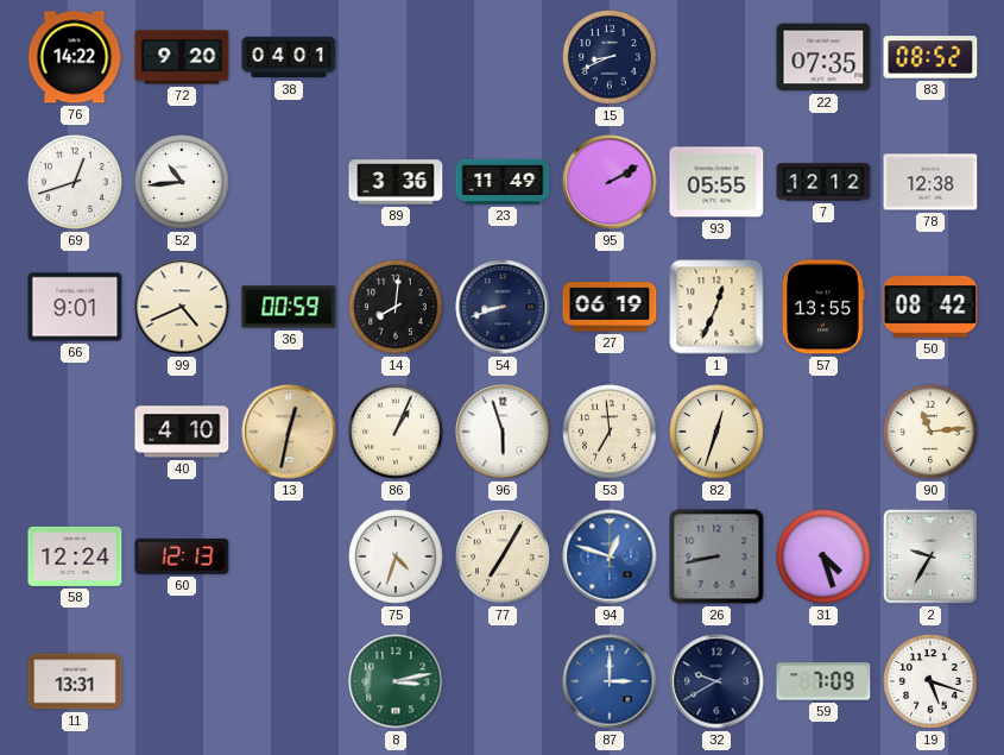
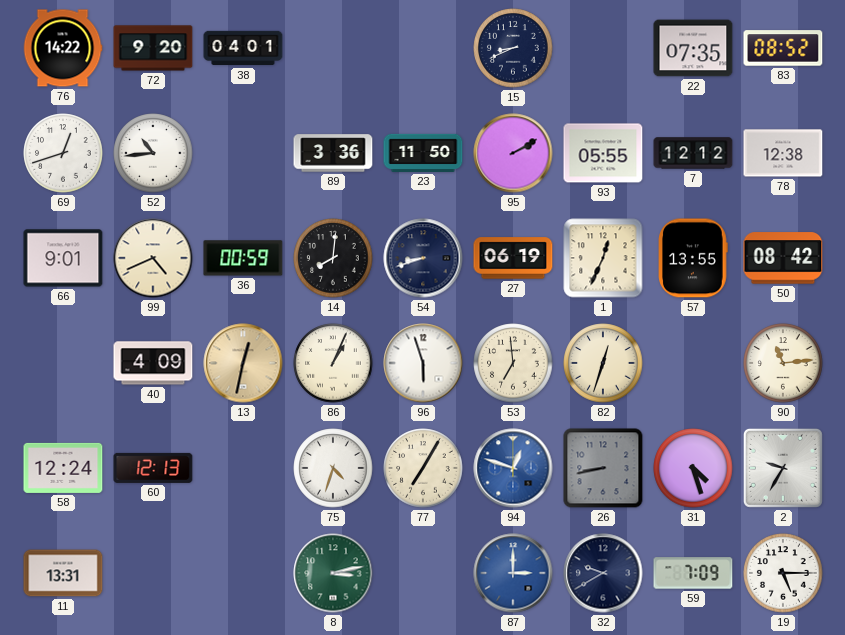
23: 11:49 -> 11:50 (423, 153)
40: 4:10 -> 4:09 (153, 363)
19: 5:18 -> 5:15 (783, 573)
